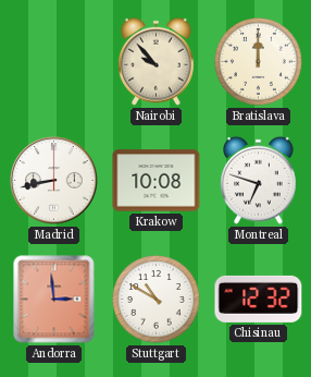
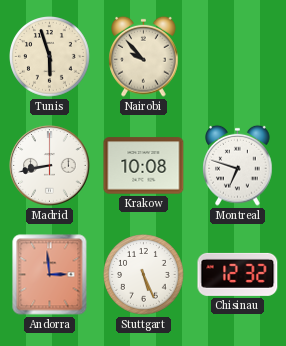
Tunis: none -> 5:57 (50, 57)
Bratislava: 12:00 -> none (259, 62)
Stuttgart: 10:50 -> 5:26 (144, 275)
